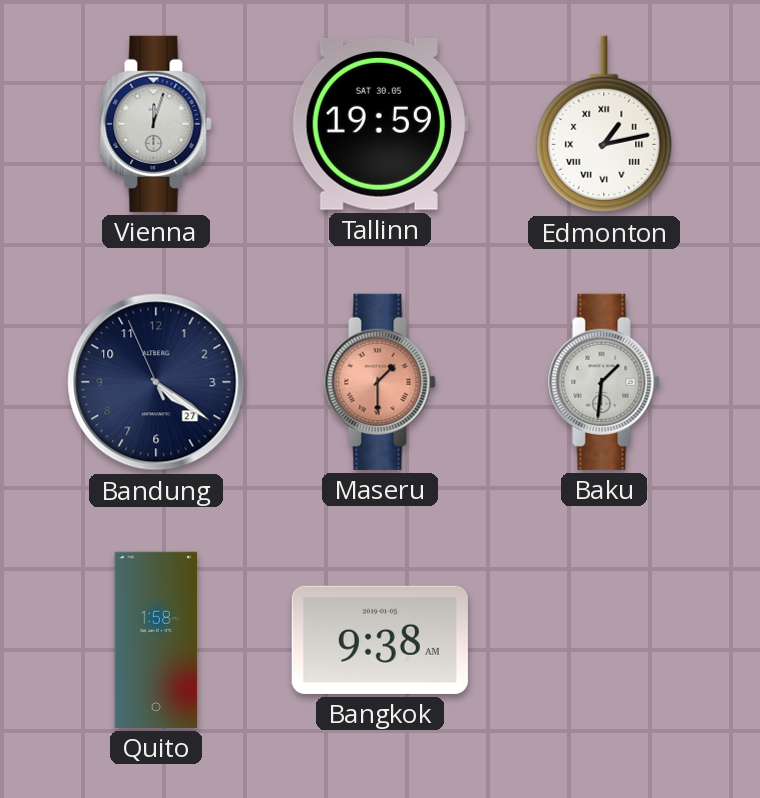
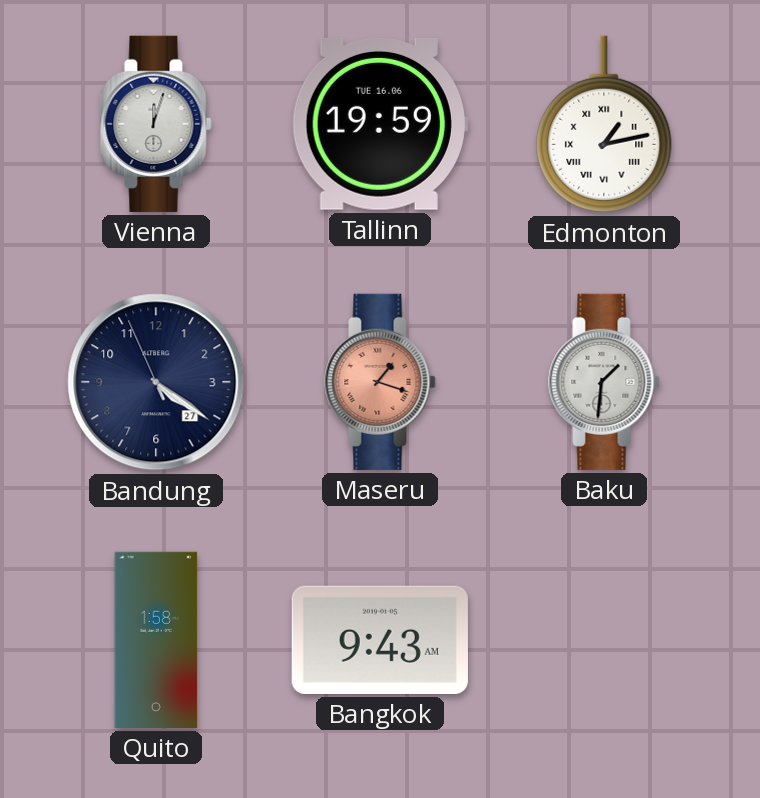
Tallinn date: SAT 30.05 -> TUE 16.06 (380, 124)
Maseru: 1:30 -> 1:18 (380, 382)
Bangkok: 9:38 -> 9:43 (380, 640)
